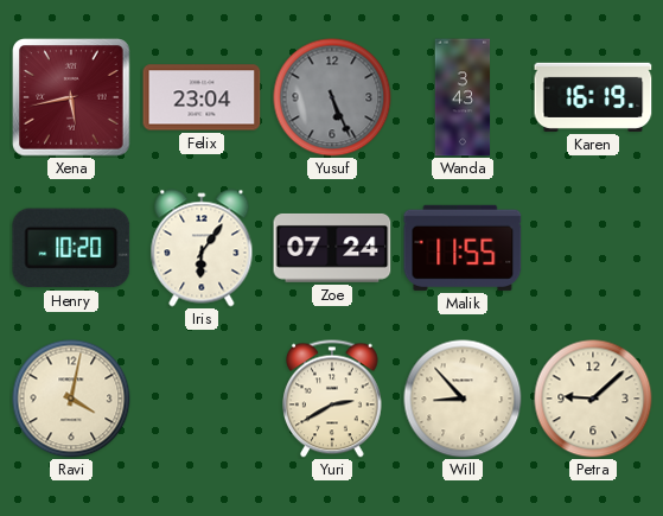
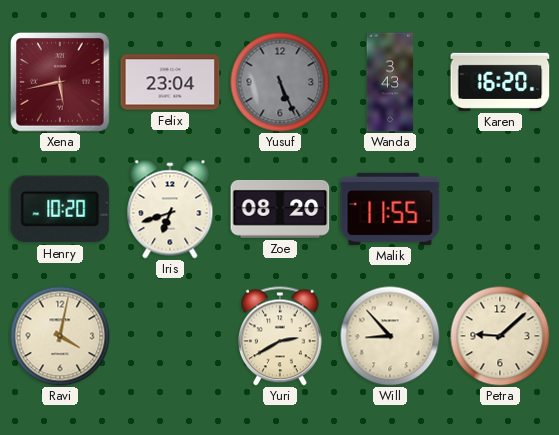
Karen: 16:19 -> 16:20 (500, 82)
Iris: 6:06 -> 6:42 (170, 209)
Zoe: 07:24 -> 08:20 (280, 209)
